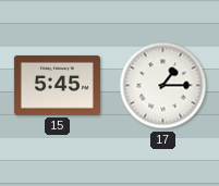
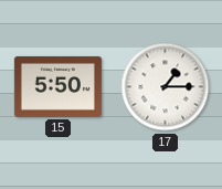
15: 5:45 -> 5:50 (57, 86)
